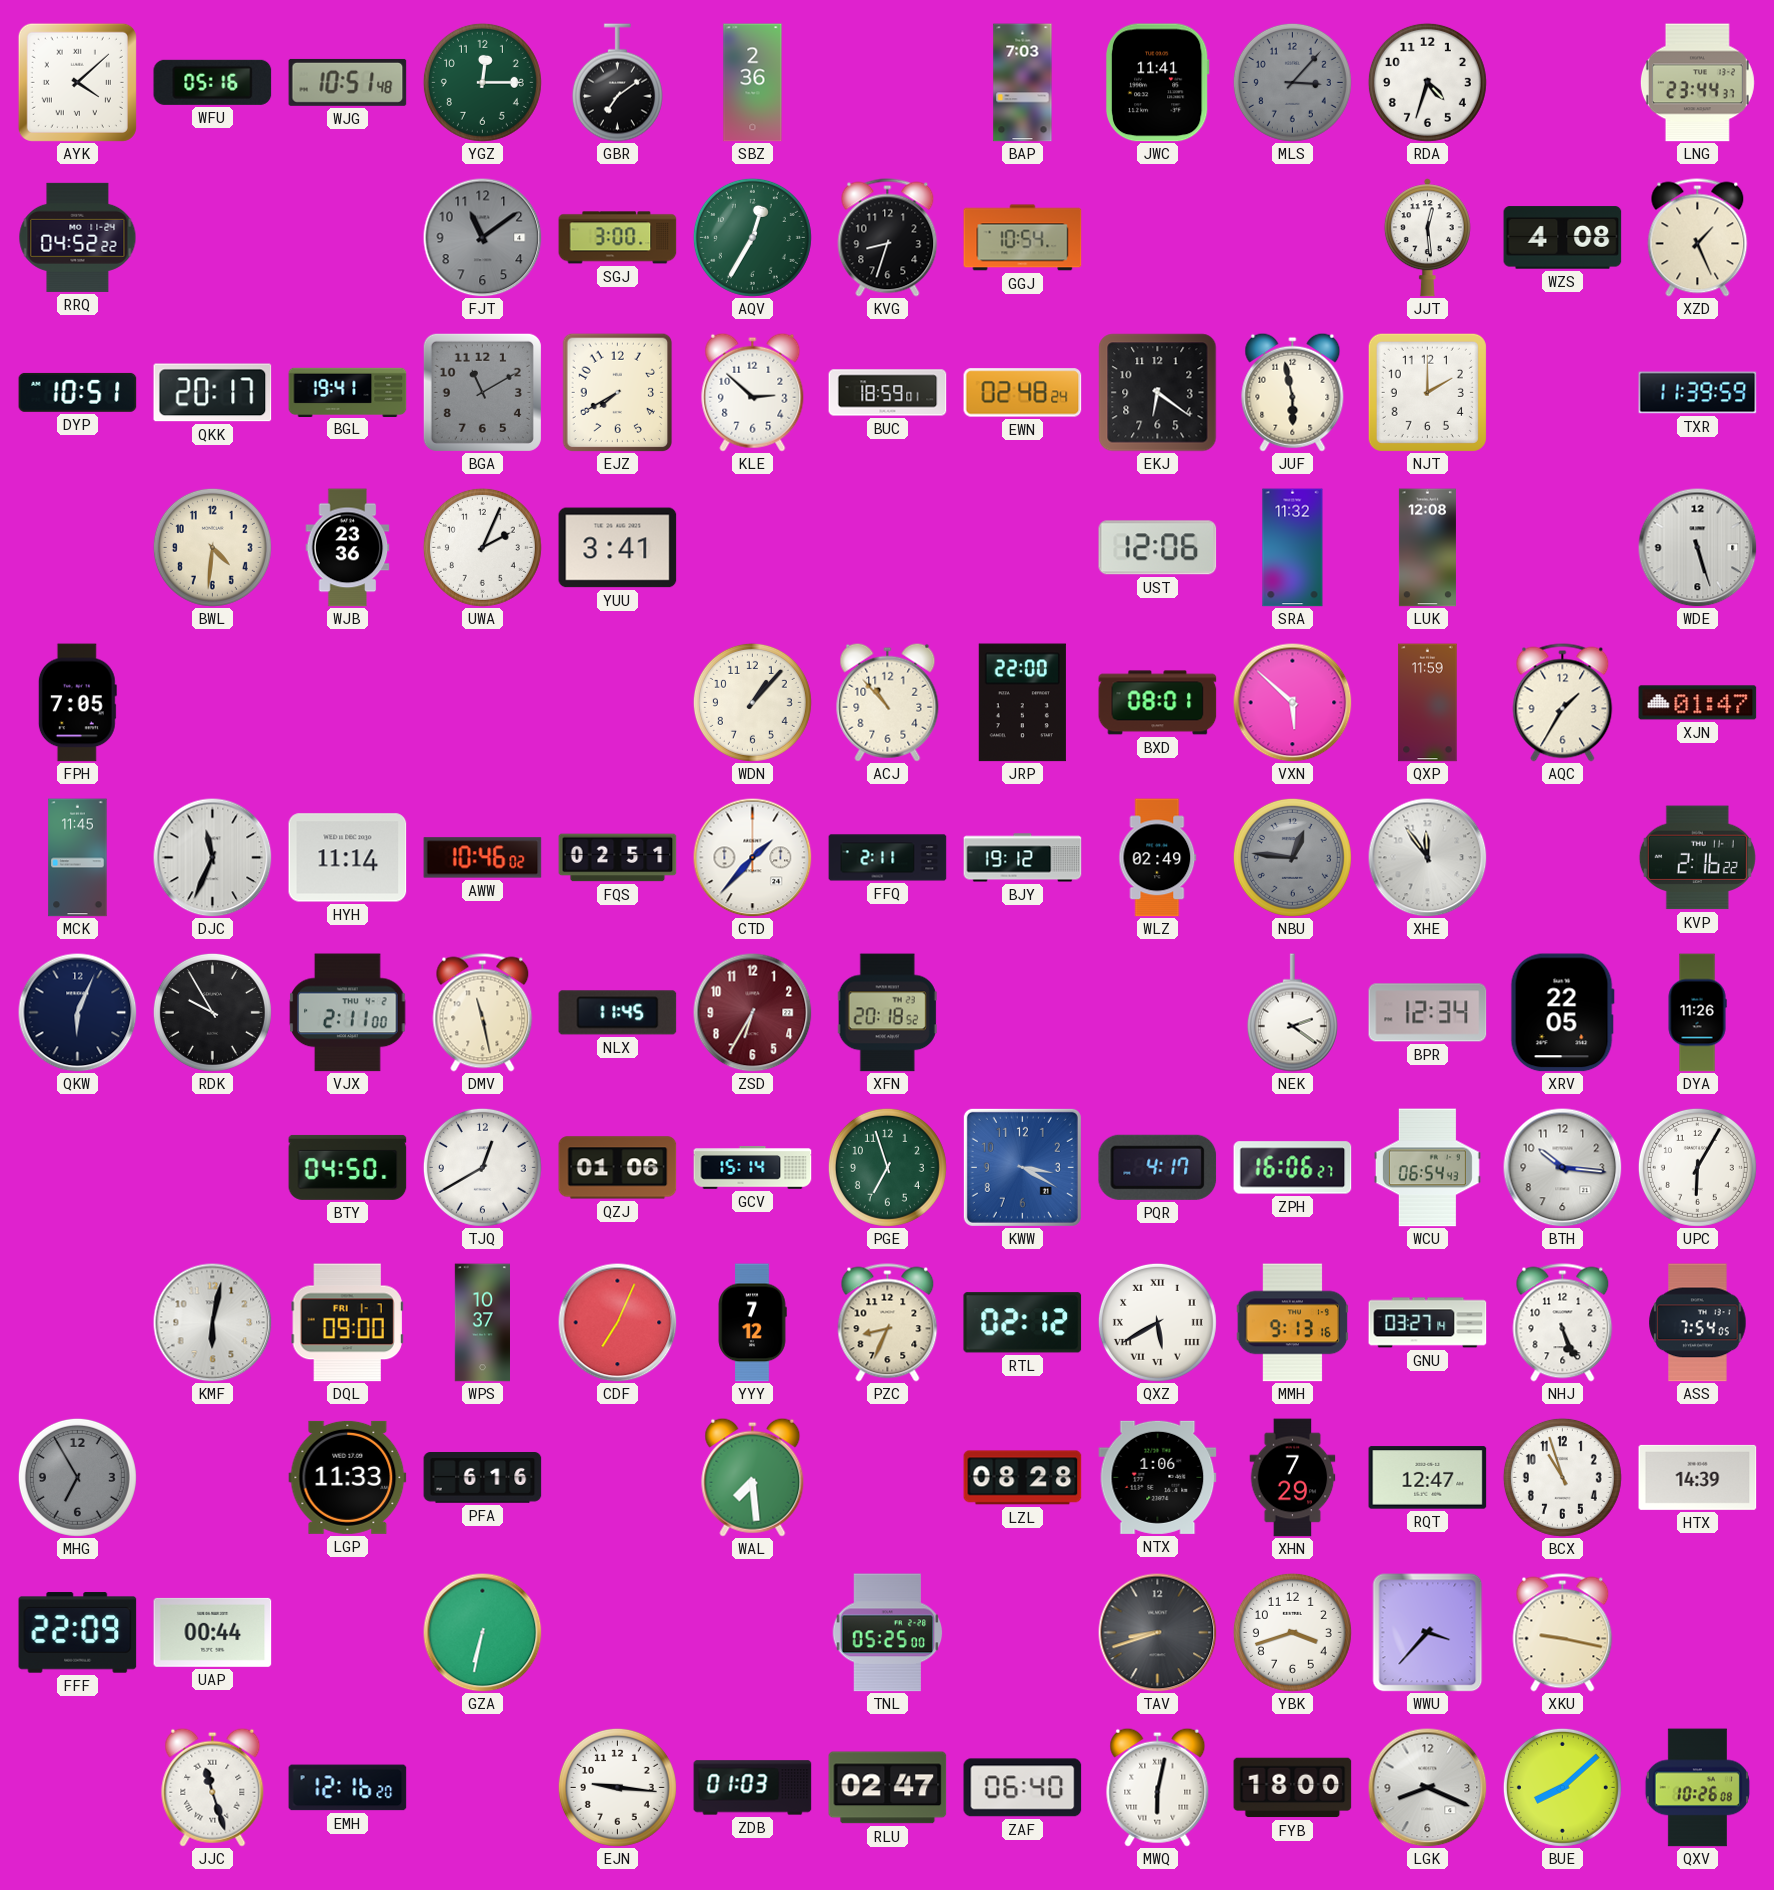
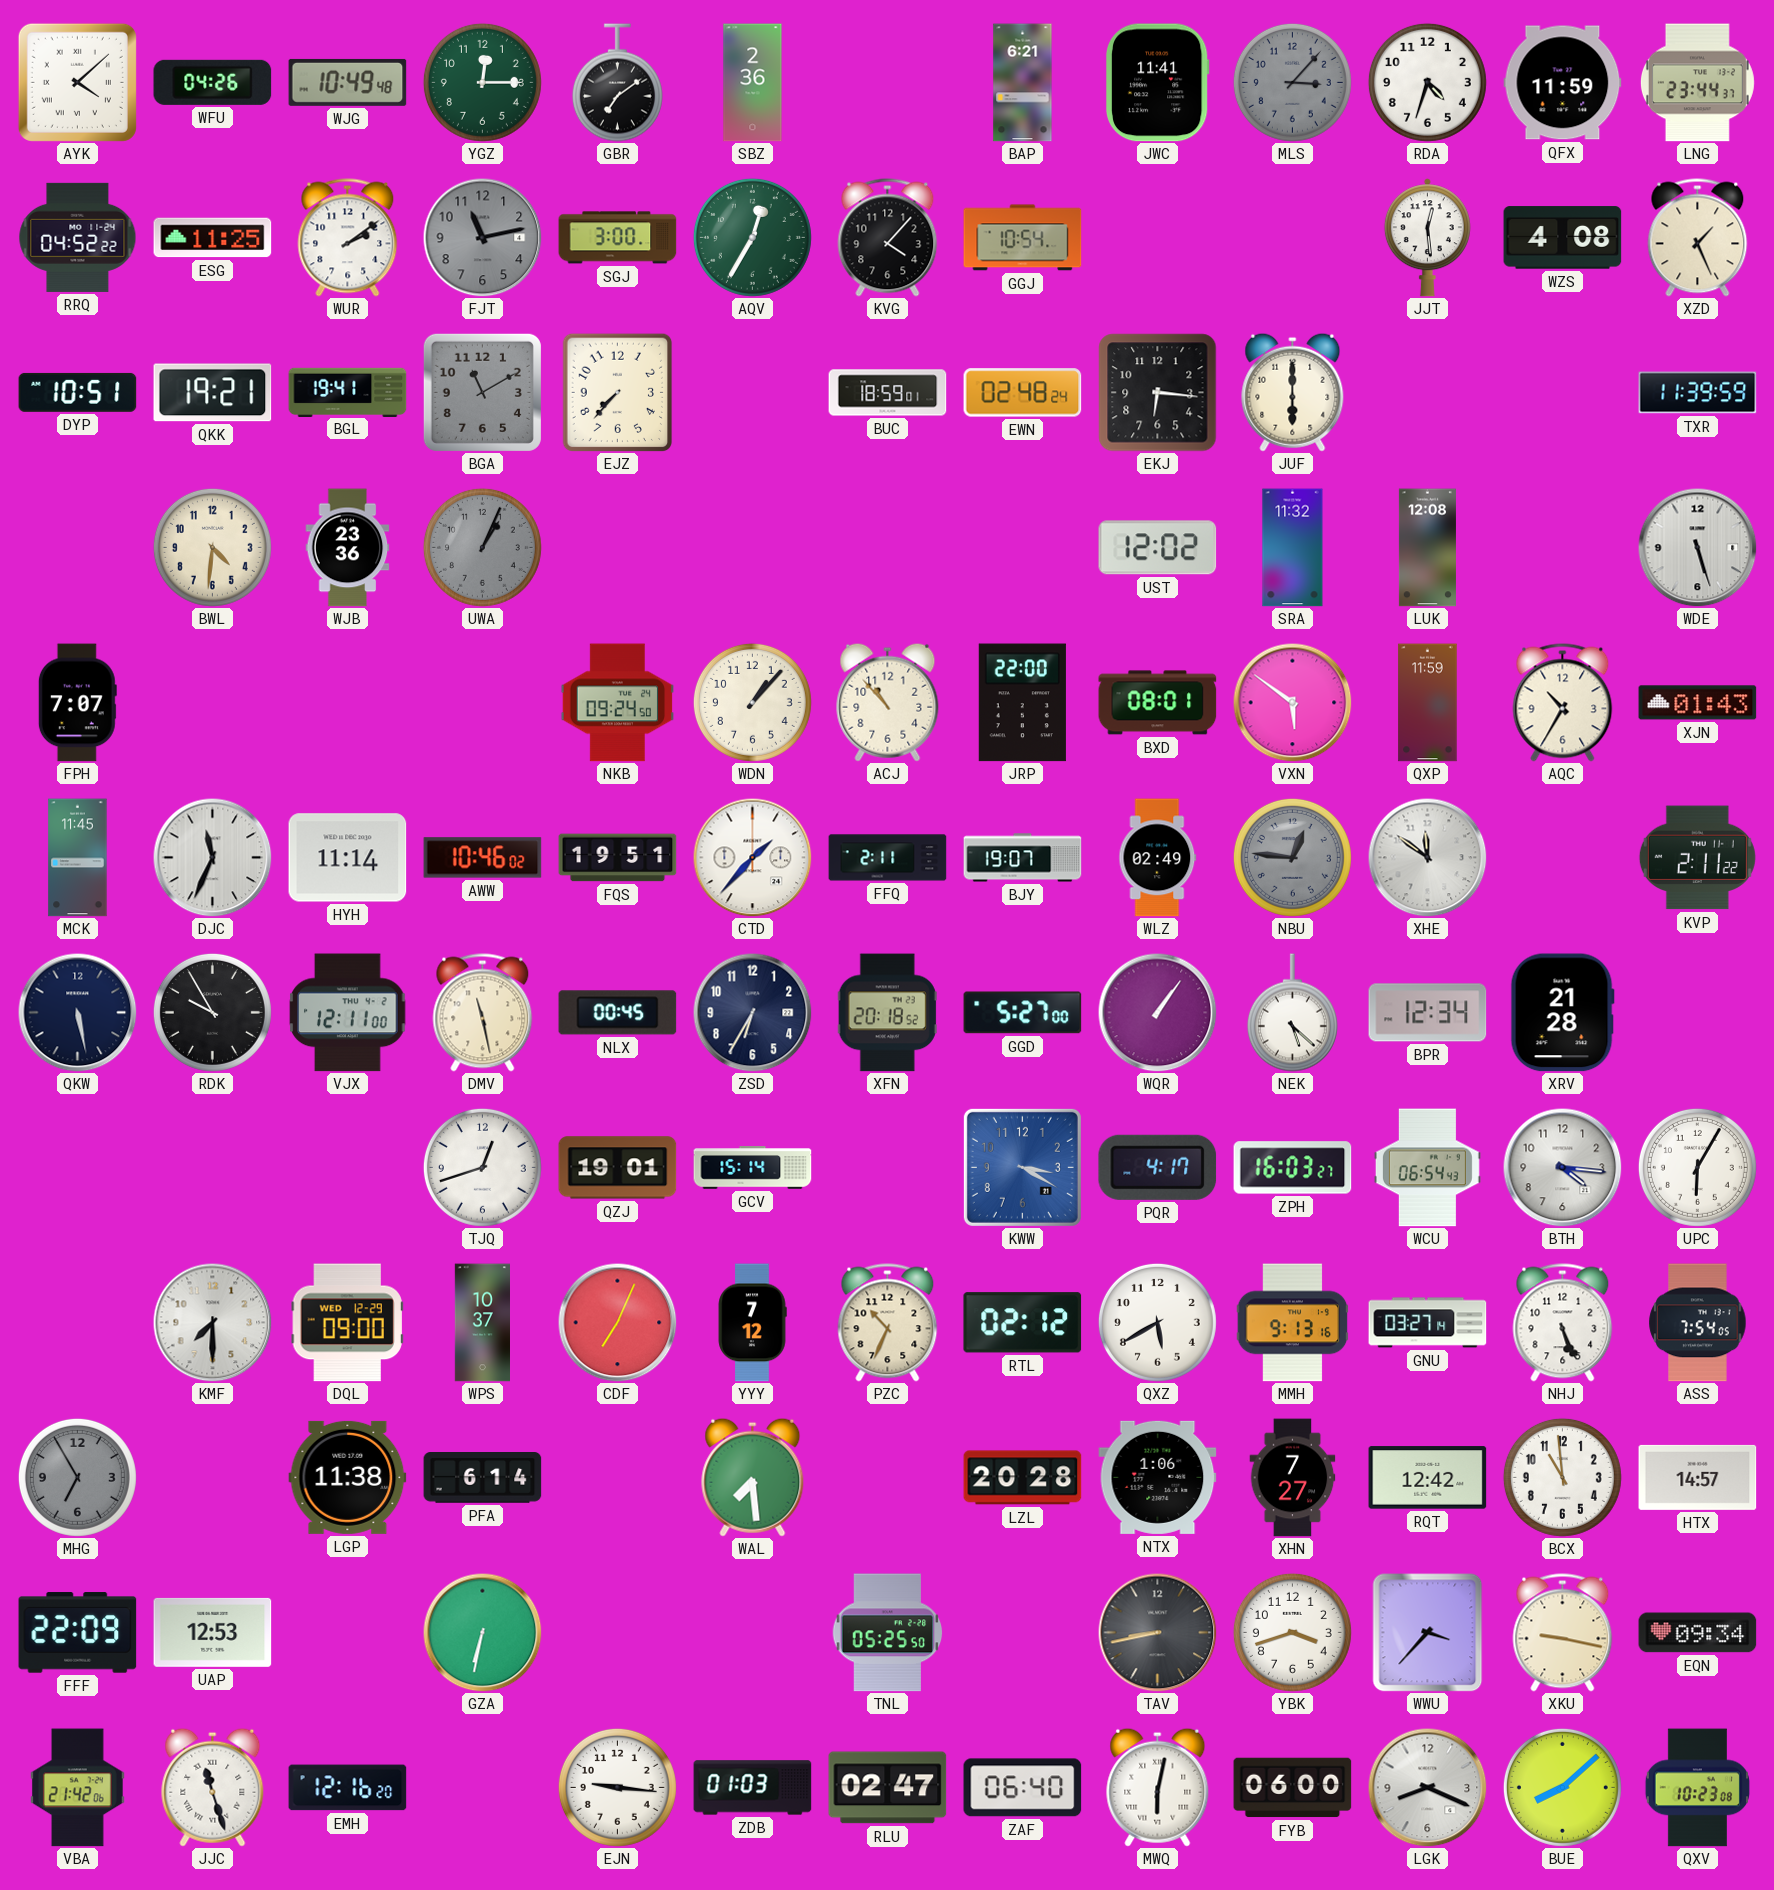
WFU: 05:16 -> 04:26 (213, 82)
WJG: 10:51 -> 10:49 (348, 82)
BAP: 7:03 -> 6:21 (1023, 83)
QFX: none -> 11:59 (1563, 83)
ESG: none -> 11:25 (213, 238)
WUR: none -> 2:09 (348, 238)
FJT: 11:09 -> 11:13 (483, 238)
KVG: 8:33 -> 4:07 (888, 238)
QKK: 20:17 -> 19:21 (213, 393)
EJZ: 7:40 -> 7:37 (618, 392)
KLE: 2:52 -> none (753, 392)
EKJ: 6:21 -> 6:16 (1158, 393)
JUF: 5:58 -> 6:00 (1293, 392)
NJT: 2:00 -> none (1427, 392)
UWA: 2:04 -> 1:04 (482, 547)
UWA dial: white -> grey (482, 547)
YUU: 3:41 -> none (618, 548)
UST: 12:06 -> 12:02 (1158, 548)
FPH: 7:05 -> 7:07 (77, 703)
NKB: none -> 09:24 (618, 703)
VXN: 5:52 -> 5:51 (1293, 703)
AQC: 1:35 -> 10:35 (1563, 703)
XJN: 01:47 -> 01:43 (1698, 703)
FQS: 02:51 -> 19:51 (618, 858)
BJY: 19:12 -> 19:07 (1023, 858)
XHE: 11:54 -> 11:51 (1428, 858)
KVP: 2:16 -> 2:11 (1697, 858)
QKW: 6:04 -> 5:28 (78, 1013)
VJX: 2:11 -> 12:11 (348, 1013)
NLX: 11:45 -> 00:45 (618, 1013)
ZSD dial: burgundy -> navy (753, 1013)
GGD: none -> 5:27 (1023, 1013)
WQR: none -> 1:06 (1158, 1013)
NEK: 2:21 -> 5:22 (1292, 1013)
XRV: 22:05 -> 21:28 (1562, 1013)
DYA: 11:26 -> none (1697, 1013)
BTY: 04:50 -> none (348, 1167)
TJQ: 12:40 -> 12:42 (482, 1167)
QZJ: 01:06 -> 19:01 (618, 1168)
PGE: 6:57 -> none (887, 1167)
ZPH: 16:06 -> 16:03 (1293, 1168)
BTH: 10:16 -> 4:16 (1563, 1168)
KMF: 6:02 -> 7:30 (213, 1323)
DQL date: FRI 1-7 -> WED 12-29 (347, 1323)
PZC: 8:34 -> 10:34 (888, 1323)
QXZ numerals: Roman -> Arabic (1157, 1322)
LGP: 11:33 -> 11:38 (348, 1477)
PFA: 6:16 -> 6:14 (483, 1478)
LZL: 08:28 -> 20:28 (1023, 1478)
XHN: 7:29 -> 7:27 (1293, 1478)
RQT: 12:47 -> 12:42 (1428, 1478)
BCX: 10:57 -> 10:59 (1562, 1477)
HTX: 14:39 -> 14:57 (1698, 1477)
UAP: 00:44 -> 12:53 (213, 1632)
TNL: 05:25:00 -> 05:25:50 (888, 1633)
TAV: 8:42 -> 8:43 (1158, 1633)
EQN: none -> 09:34 (1698, 1633)
VBA: none -> 21:42 (77, 1788)
FYB: 18:00 -> 06:00 (1293, 1788)
QXV: 10:26 -> 10:23 (1697, 1788)
